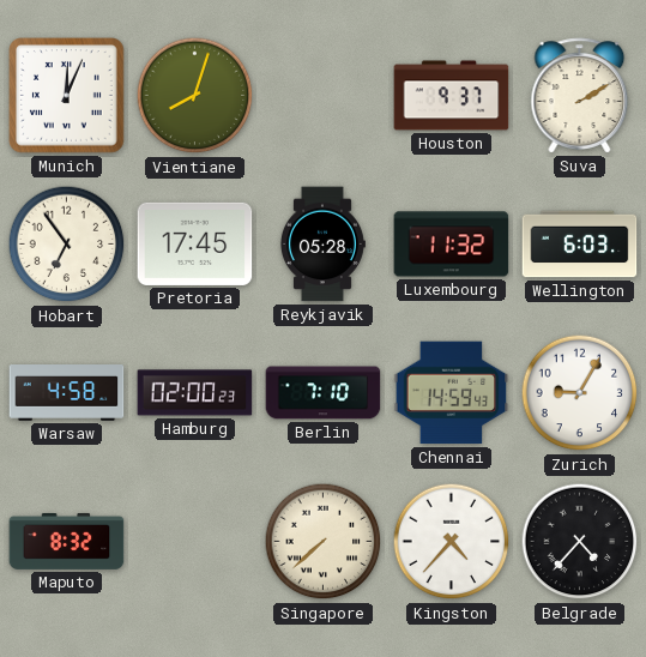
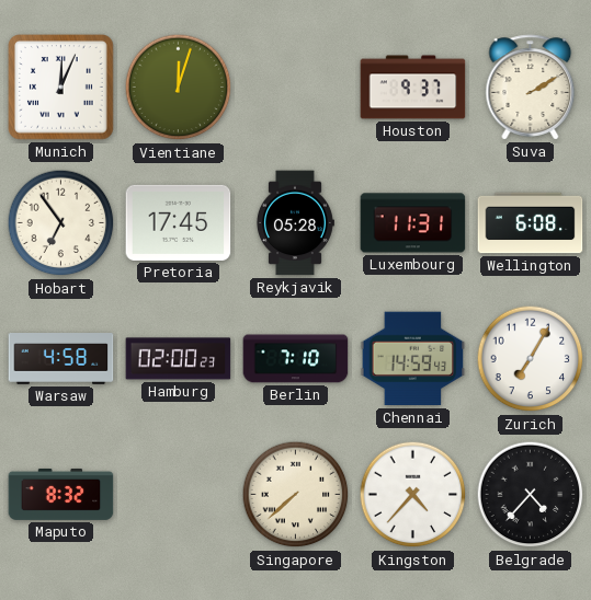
Vientiane: 8:03 -> 12:03 (179, 88)
Luxembourg: 11:32 -> 11:31 (413, 223)
Wellington: 6:03 -> 6:08 (531, 223)
Zurich: 9:05 -> 7:05 (531, 359)
